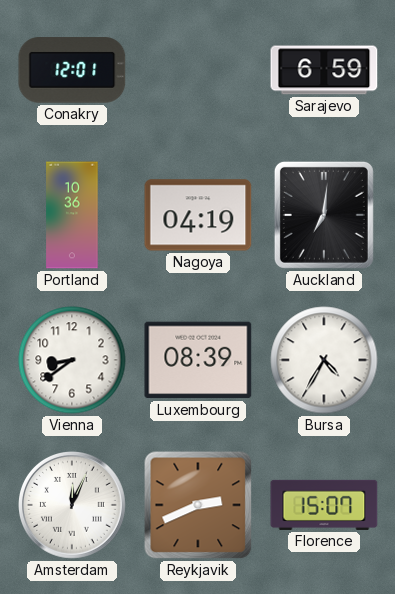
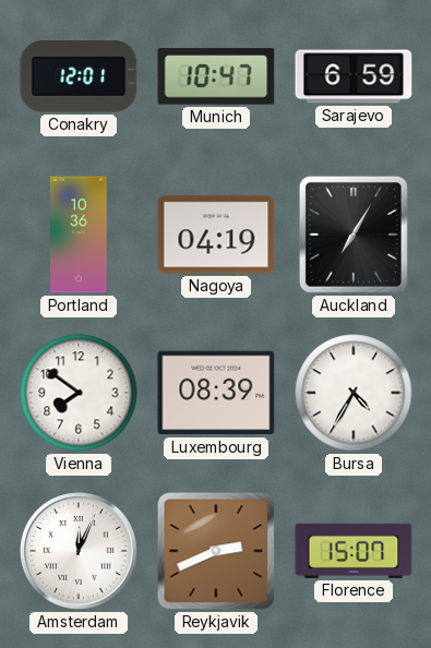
Munich: none -> 10:47 (216, 76)
Auckland: 7:01 -> 7:05 (354, 235)
Vienna: 8:39 -> 7:51 (79, 393)
